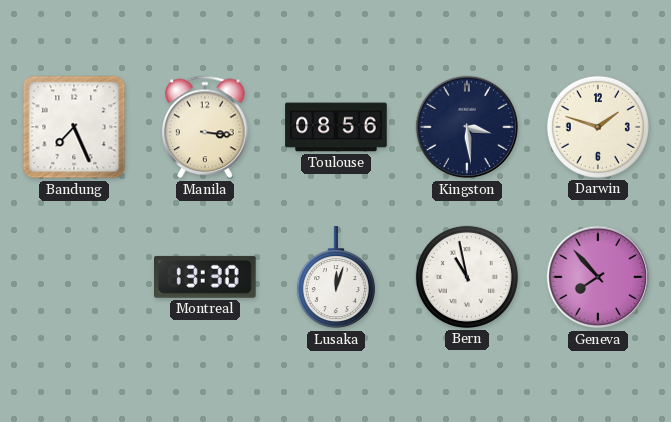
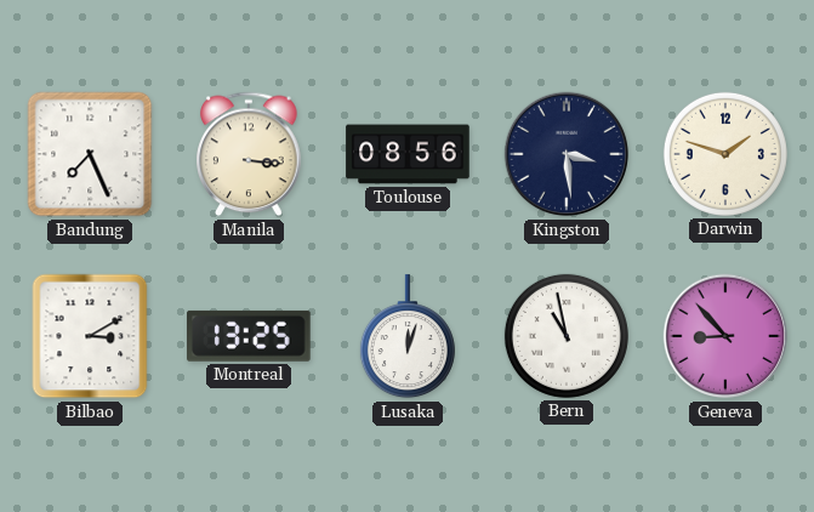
Bilbao: none -> 3:10 (90, 336)
Montreal: 13:30 -> 13:25 (250, 336)
Geneva: 7:53 -> 8:53 (725, 336)
